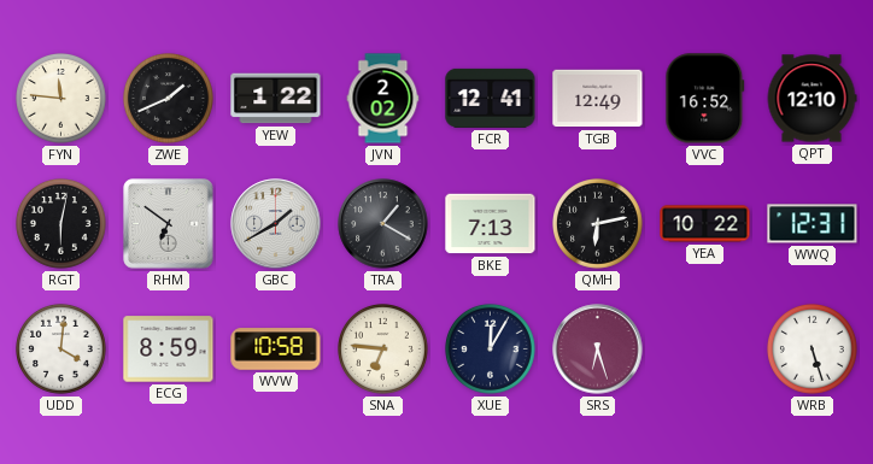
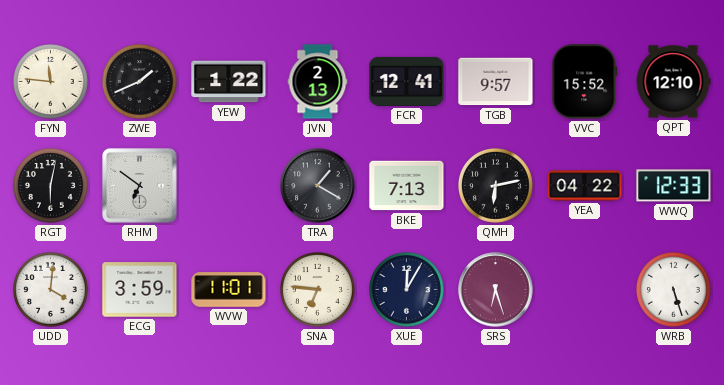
JVN: 2:02 -> 2:13 (318, 82)
TGB: 12:49 -> 9:57 (496, 82)
VVC: 16:52 -> 15:52 (585, 82)
GBC: 1:40 -> none (276, 224)
YEA: 10:22 -> 04:22 (585, 186)
WWQ: 12:31 -> 12:33 (674, 186)
ECG: 8:59 -> 3:59 (140, 290)
WVW: 10:58 -> 11:01 (229, 290)
